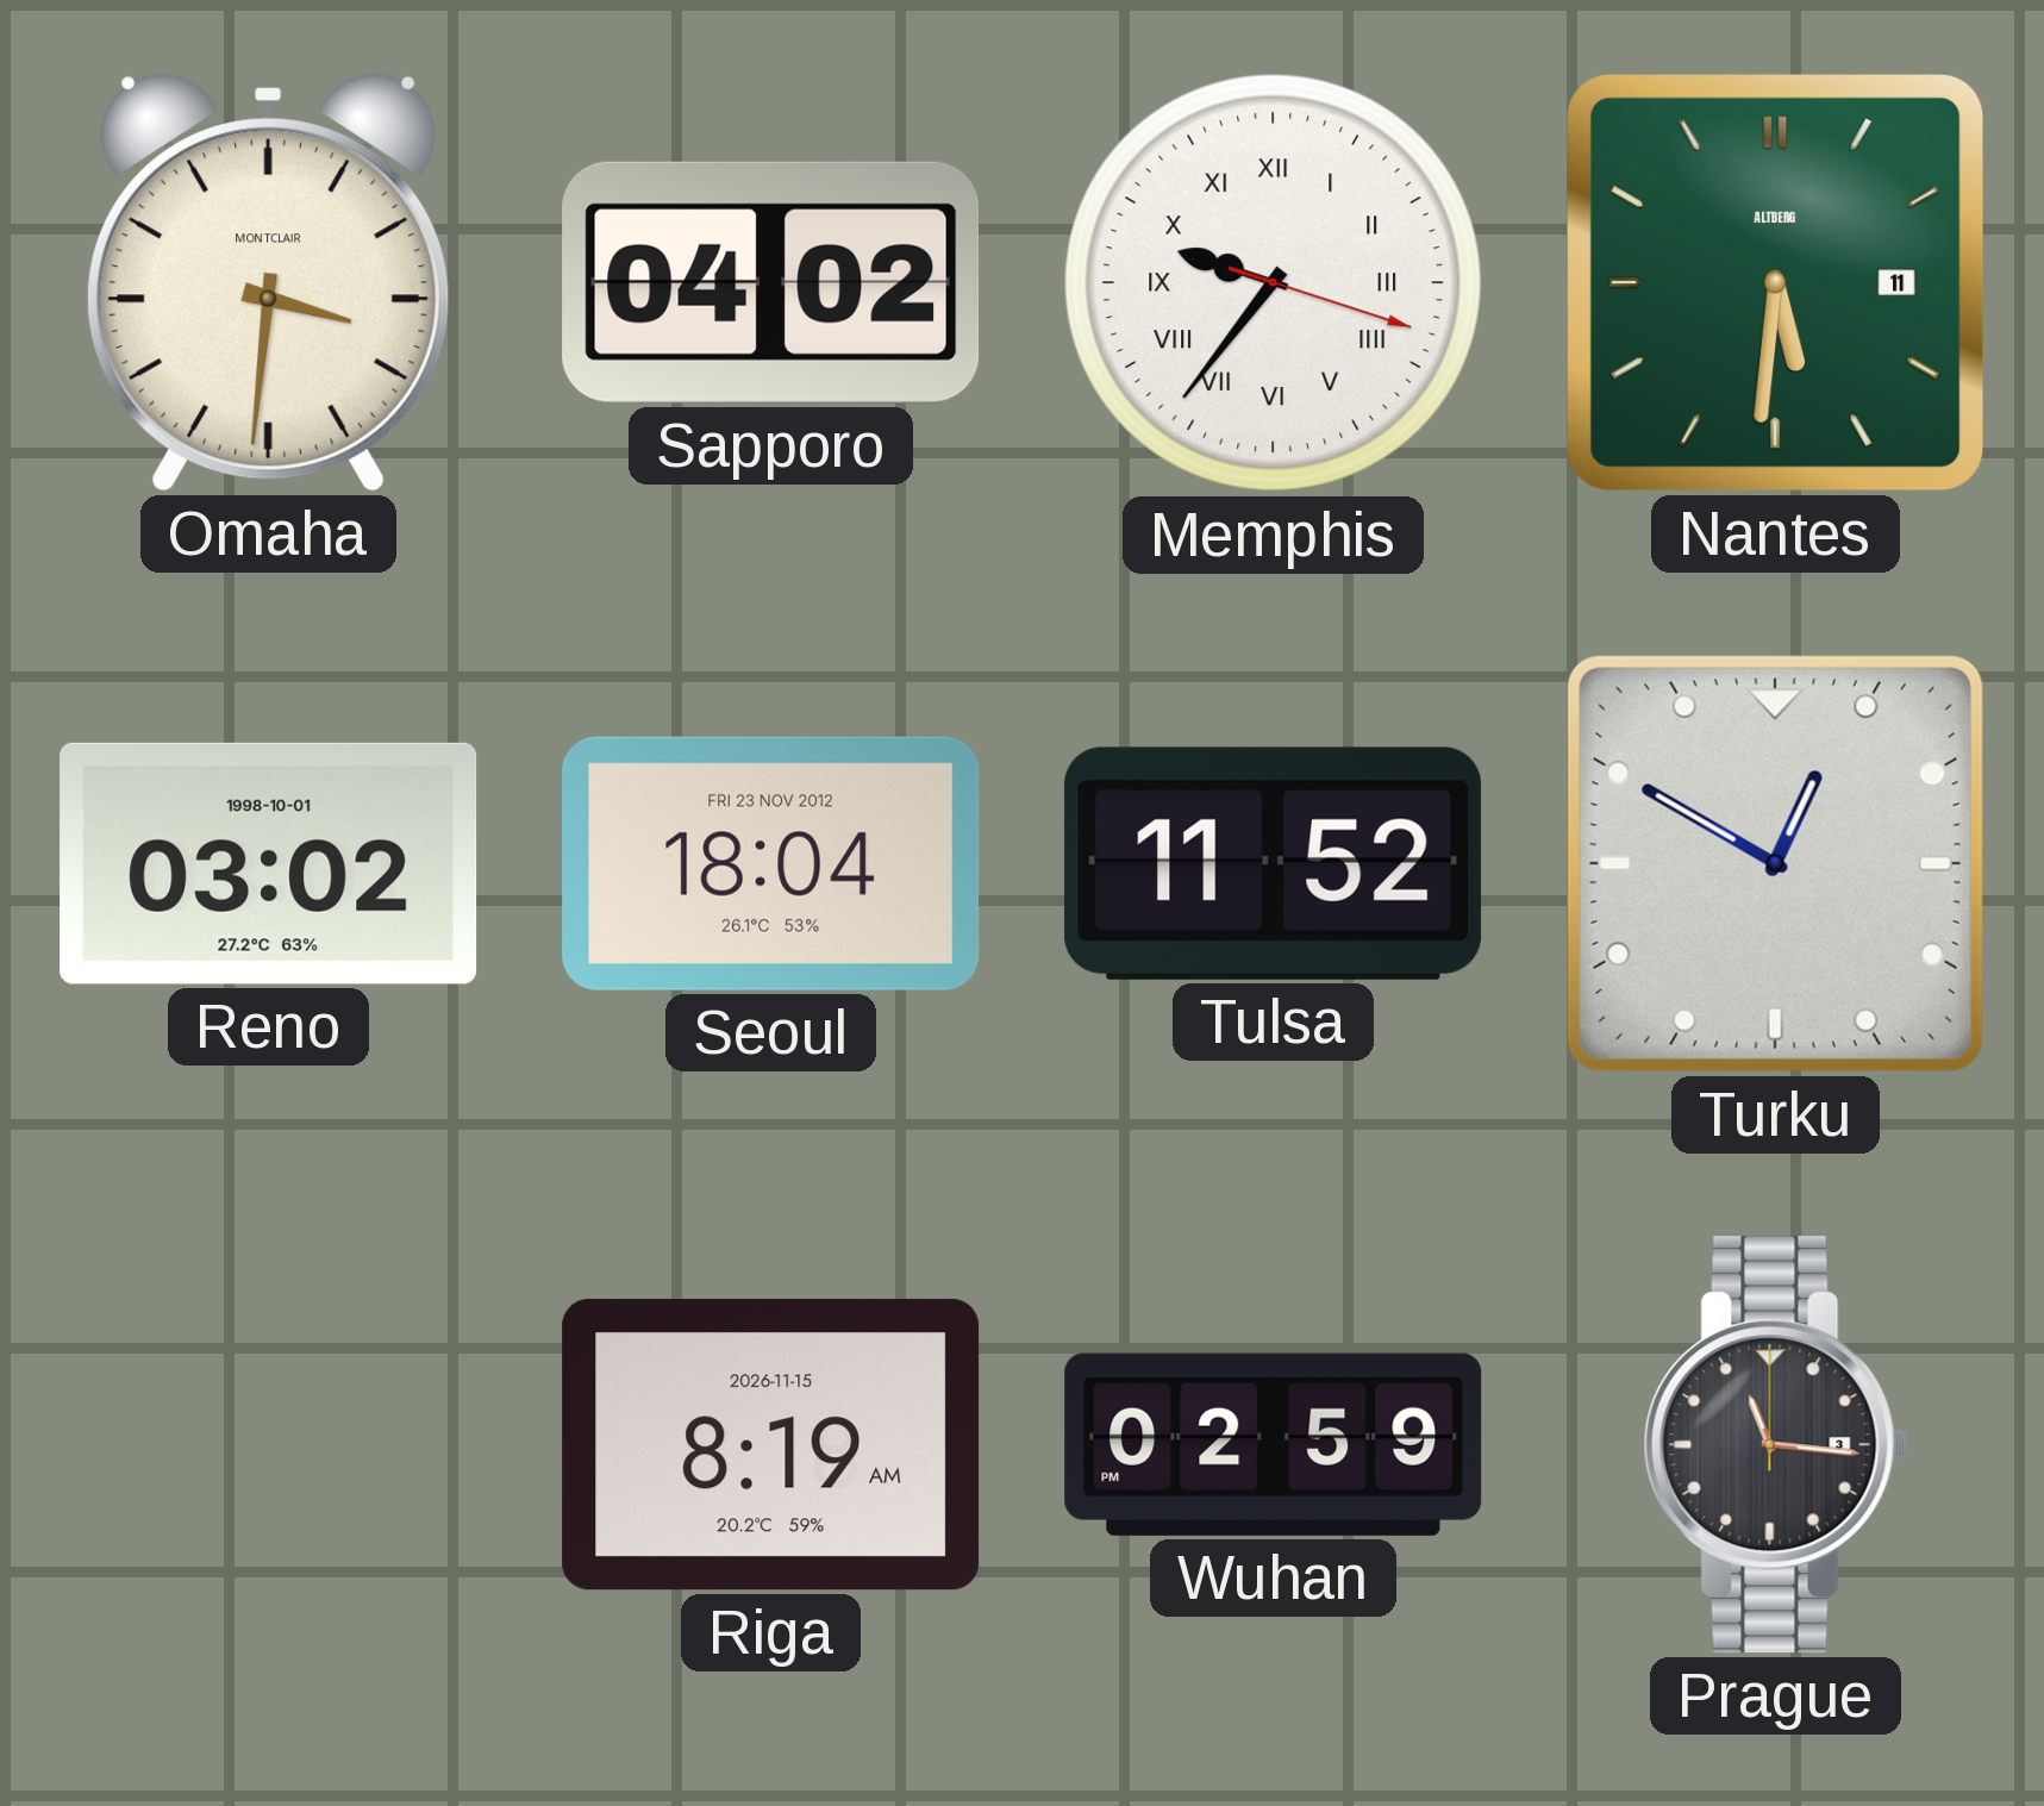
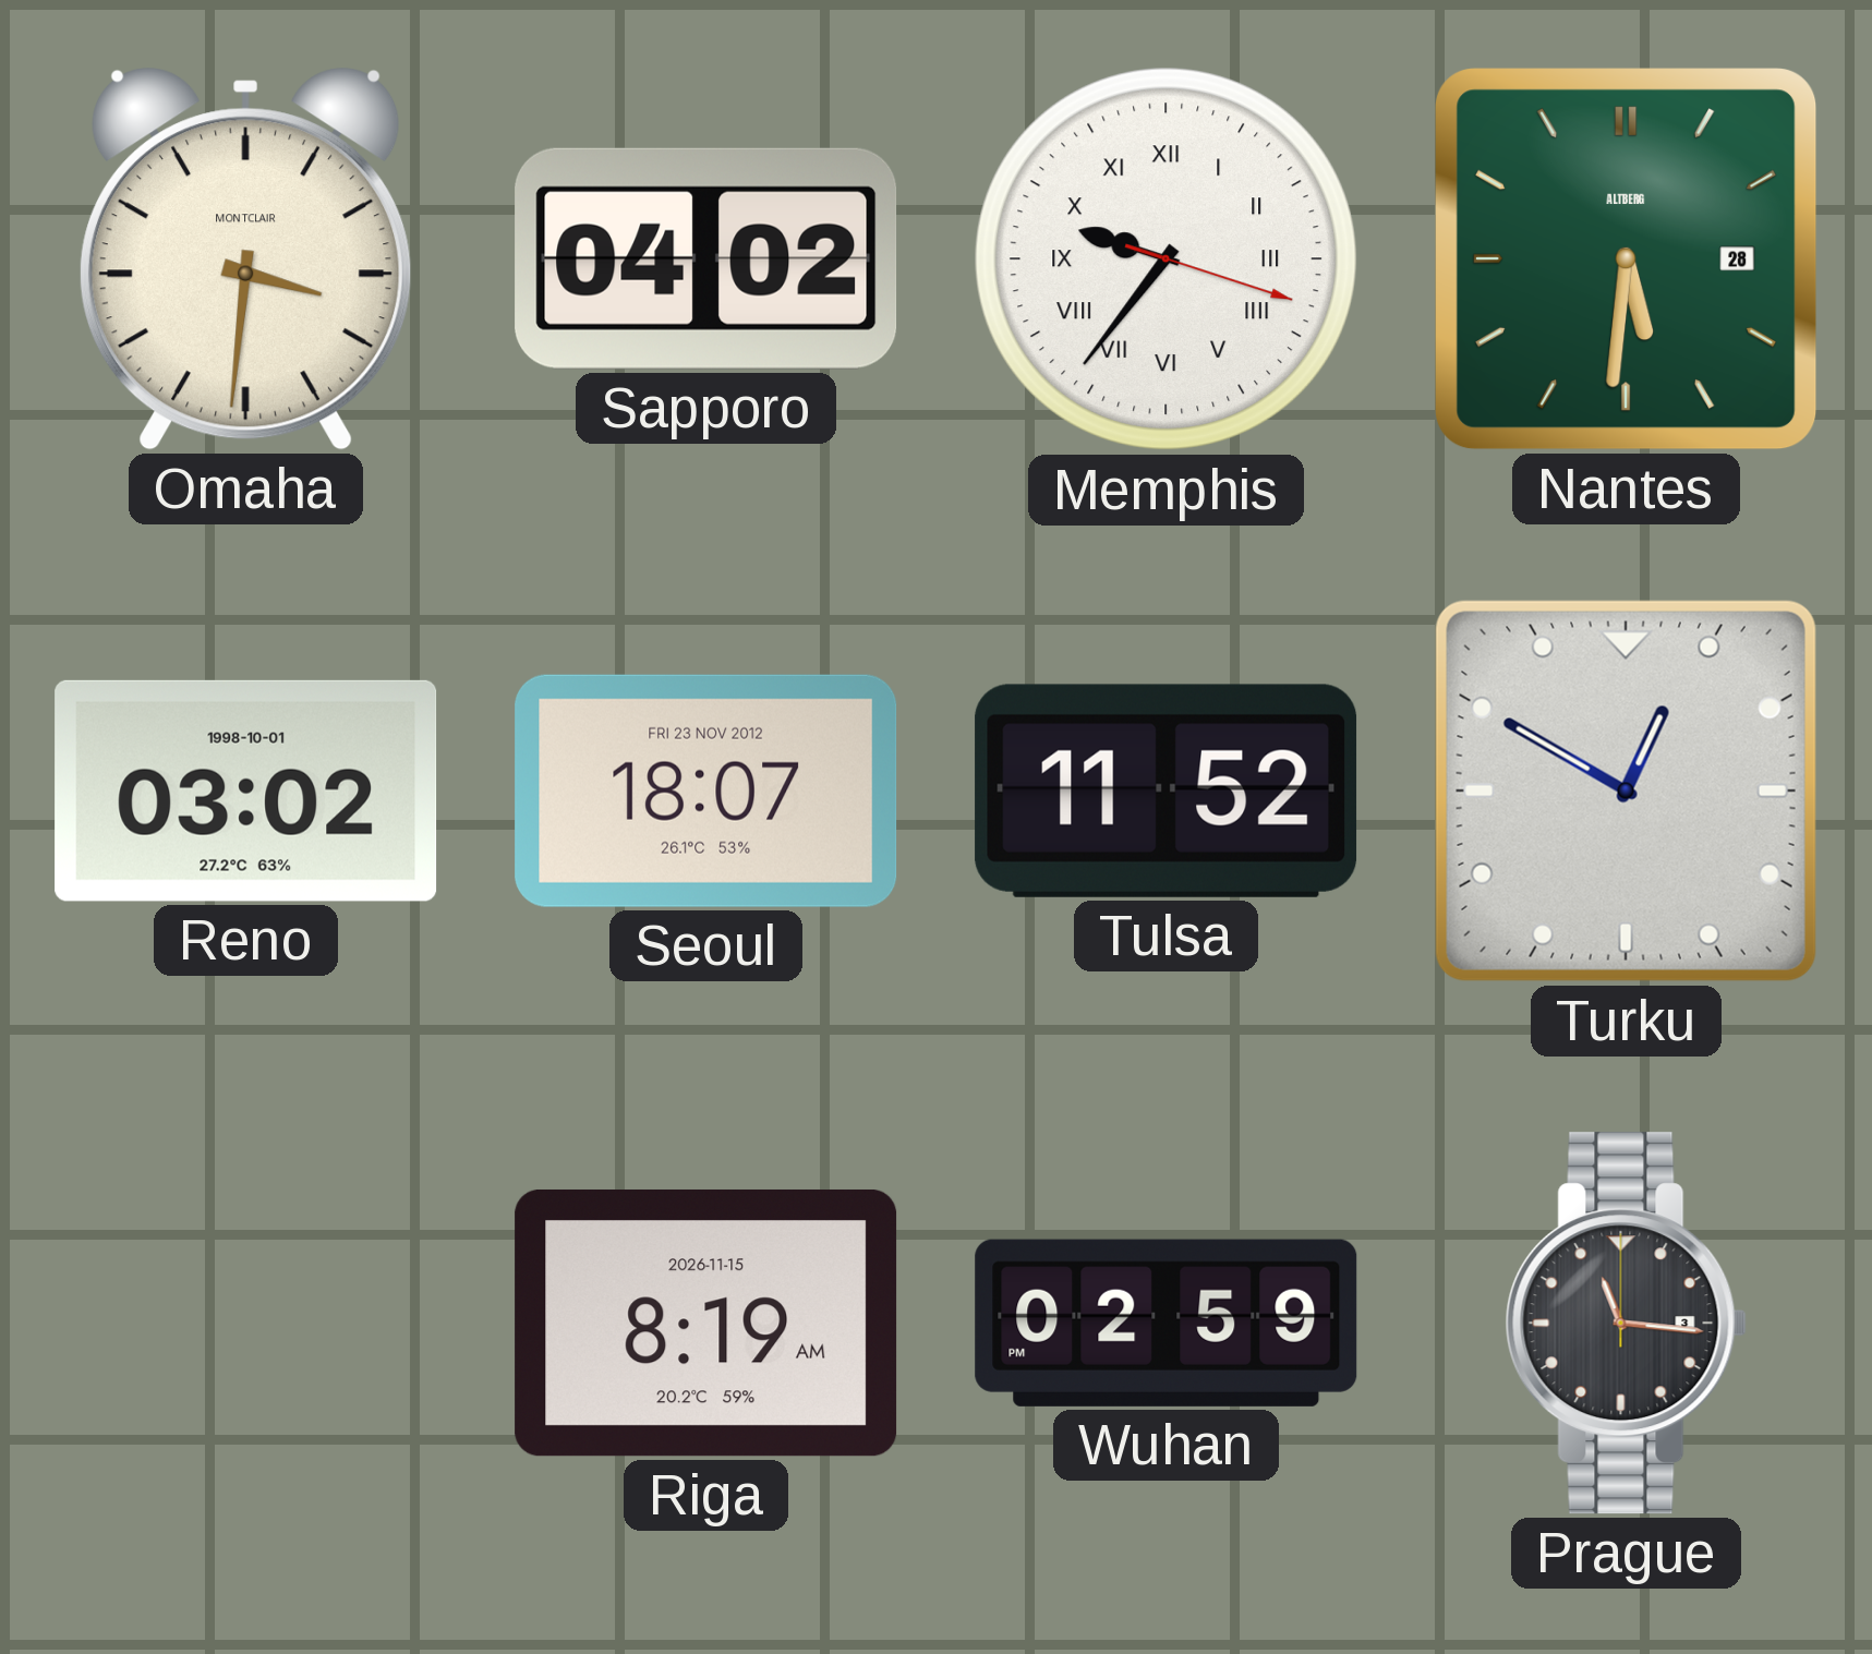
Nantes date: 11 -> 28 (1627, 259)
Seoul: 18:04 -> 18:07 (706, 790)
